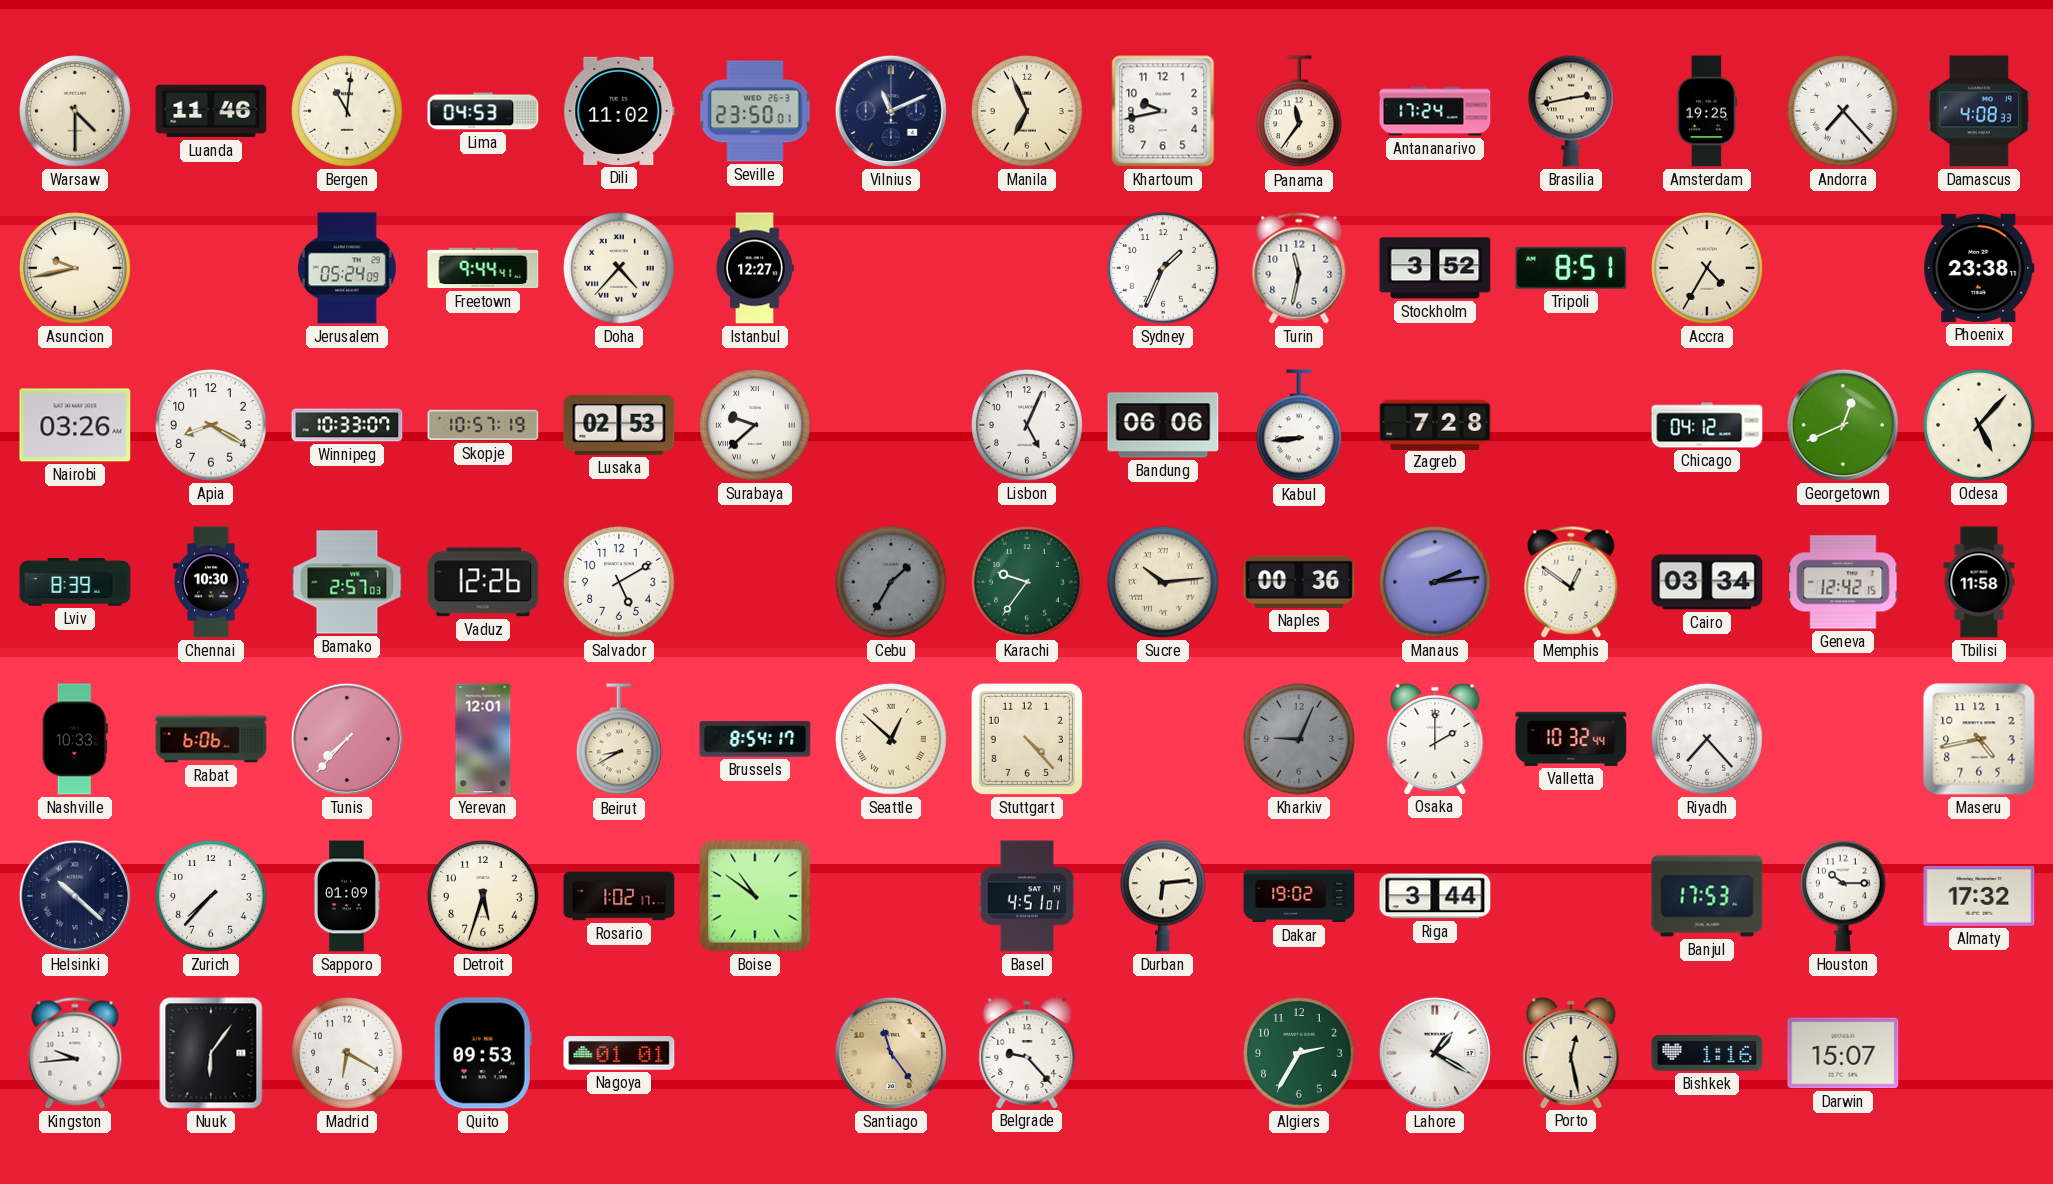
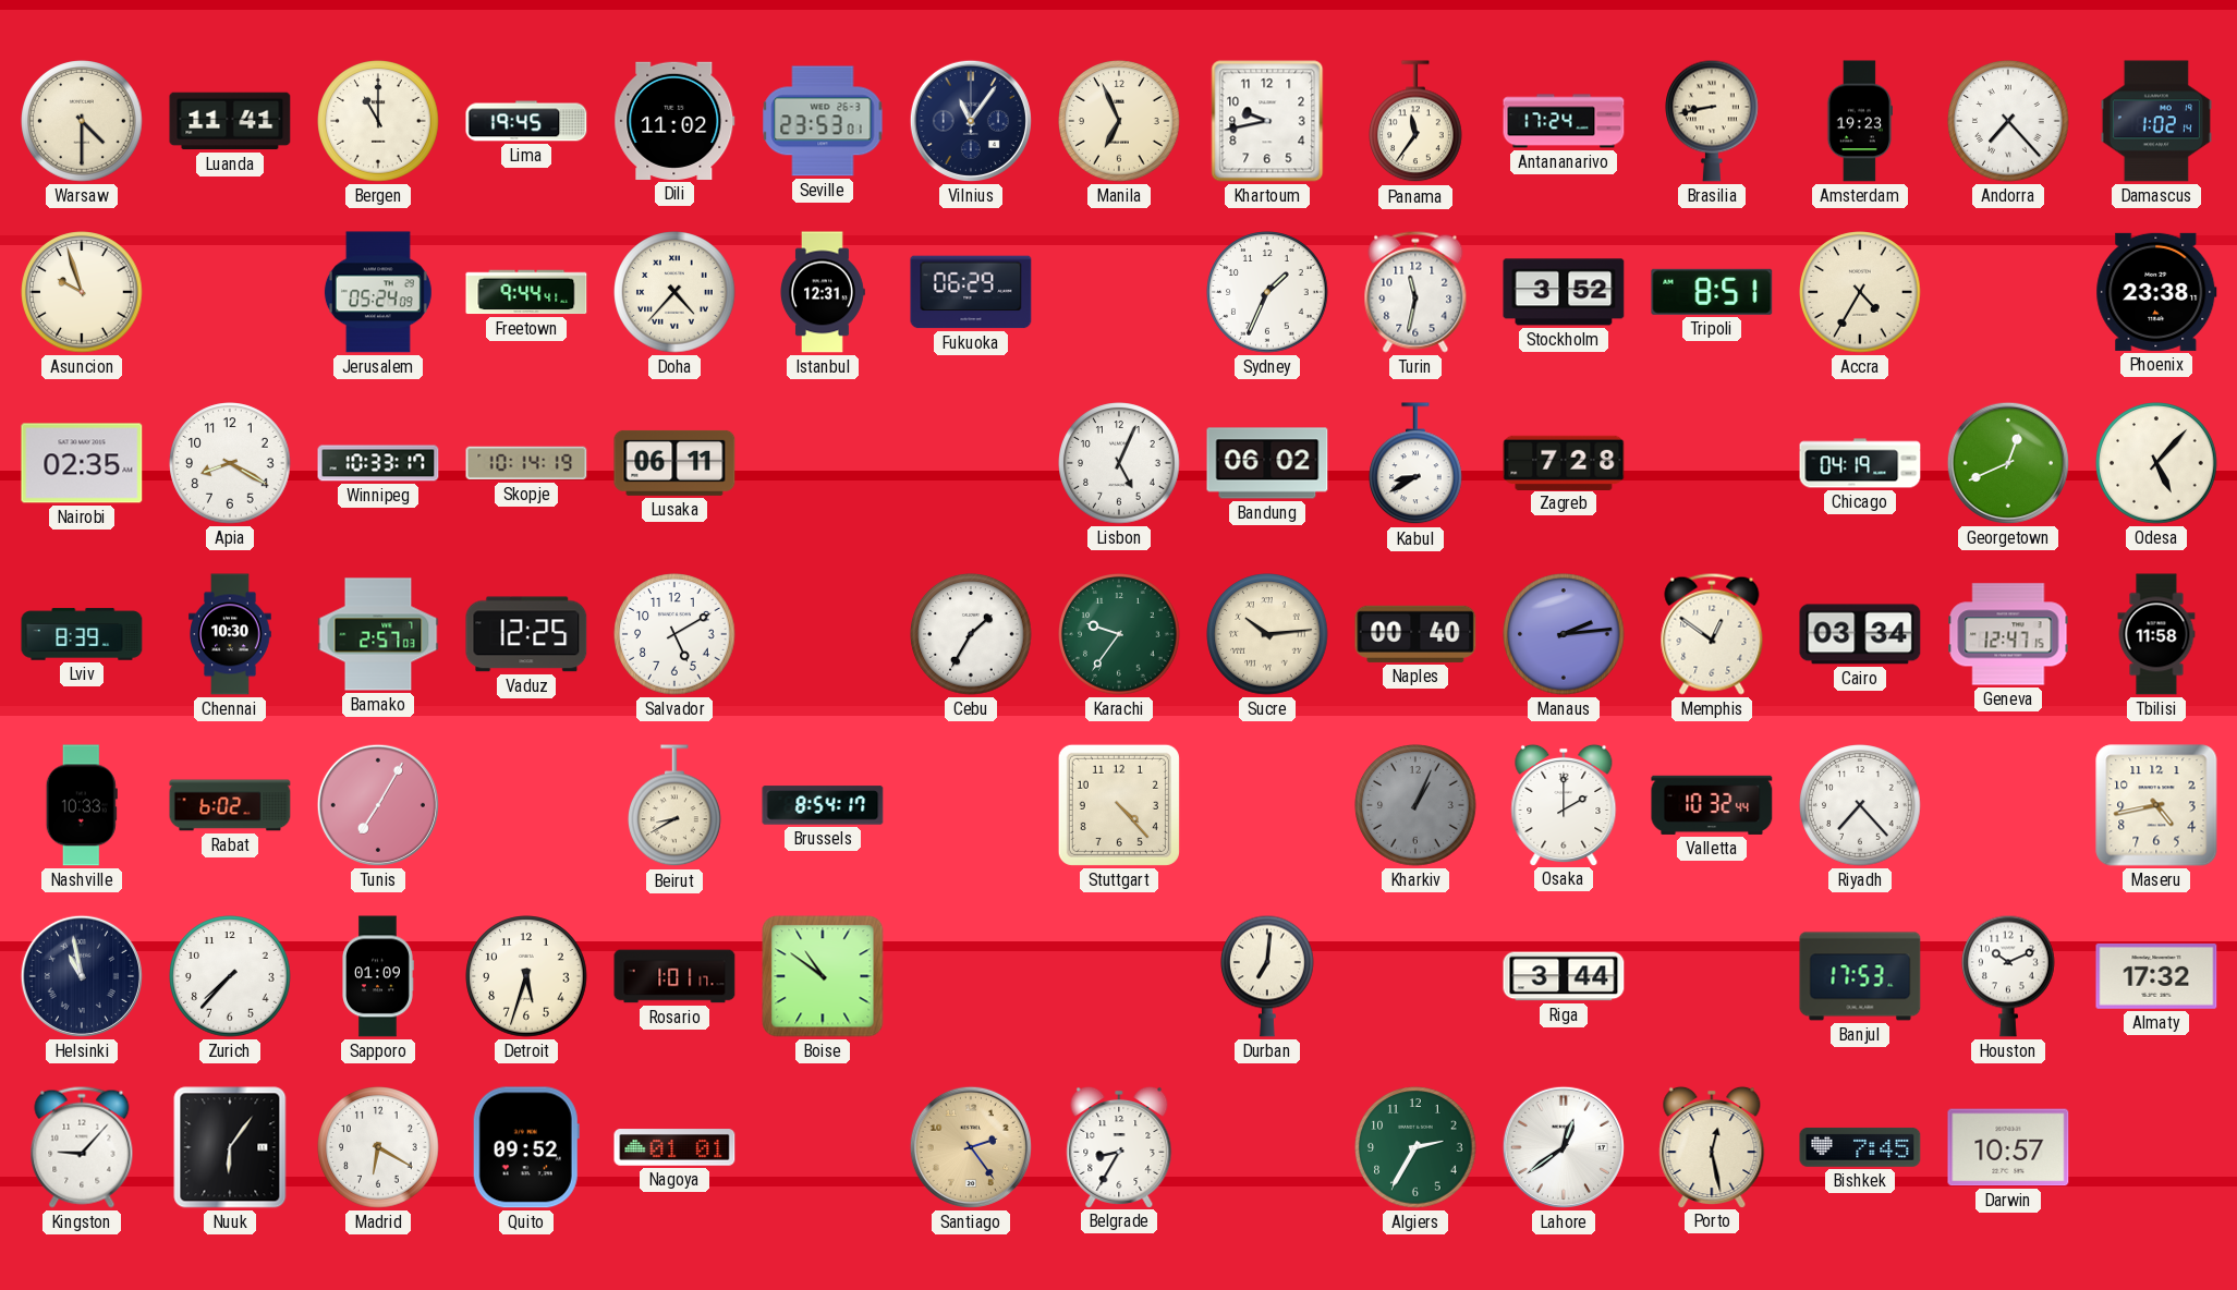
Luanda: 11:46 -> 11:41 (230, 121)
Bergen: 11:01 -> 11:00 (378, 121)
Lima: 04:53 -> 19:45 (526, 121)
Seville: 23:50 -> 23:53 (823, 121)
Vilnius: 11:11 -> 11:06 (971, 121)
Brasilia: 2:43 -> 8:43 (1713, 121)
Amsterdam: 19:25 -> 19:23 (1859, 121)
Damascus: 4:08 -> 1:02 (2156, 121)
Asuncion: 9:43 -> 9:57 (82, 292)
Istanbul: 12:27 -> 12:31 (823, 292)
Fukuoka: none -> 06:29 (971, 292)
Nairobi: 03:26 -> 02:35 (82, 463)
Winnipeg: 10:33:07 -> 10:33:17 (378, 463)
Skopje: 10:57 -> 10:14 (526, 463)
Lusaka: 02:53 -> 06:11 (674, 463)
Surabaya: 9:38 -> none (755, 425)
Bandung: 06:06 -> 06:02 (1267, 463)
Kabul: 8:44 -> 8:40 (1417, 464)
Chicago: 04:12 -> 04:19 (1860, 463)
Vaduz: 12:26 -> 12:25 (526, 634)
Cebu dial: grey -> white (971, 634)
Naples: 00:36 -> 00:40 (1415, 634)
Geneva: 12:42 -> 12:47 (2008, 634)
Rabat: 6:06 -> 6:02 (230, 805)
Tunis: 7:37 -> 7:05 (378, 805)
Yerevan: 12:01 -> none (483, 739)
Seattle: 12:52 -> none (891, 739)
Kharkiv: 9:04 -> 1:04 (1415, 805)
Helsinki: 10:22 -> 10:58 (82, 976)
Rosario: 1:02 -> 1:01 (674, 976)
Basel: 4:51 -> none (1027, 896)
Durban: 6:14 -> 7:01 (1268, 976)
Dakar: 19:02 -> none (1299, 896)
Houston: 10:15 -> 10:11 (2009, 976)
Kingston: 9:44 -> 9:07 (82, 1147)
Quito: 09:53 -> 09:52 (526, 1147)
Santiago: 11:24 -> 2:24 (971, 1147)
Belgrade: 9:23 -> 8:35 (1119, 1146)
Lahore: 1:20 -> 12:39 (1564, 1147)
Bishkek: 1:16 -> 7:45 (1860, 1147)
Darwin: 15:07 -> 10:57 (2008, 1147)
